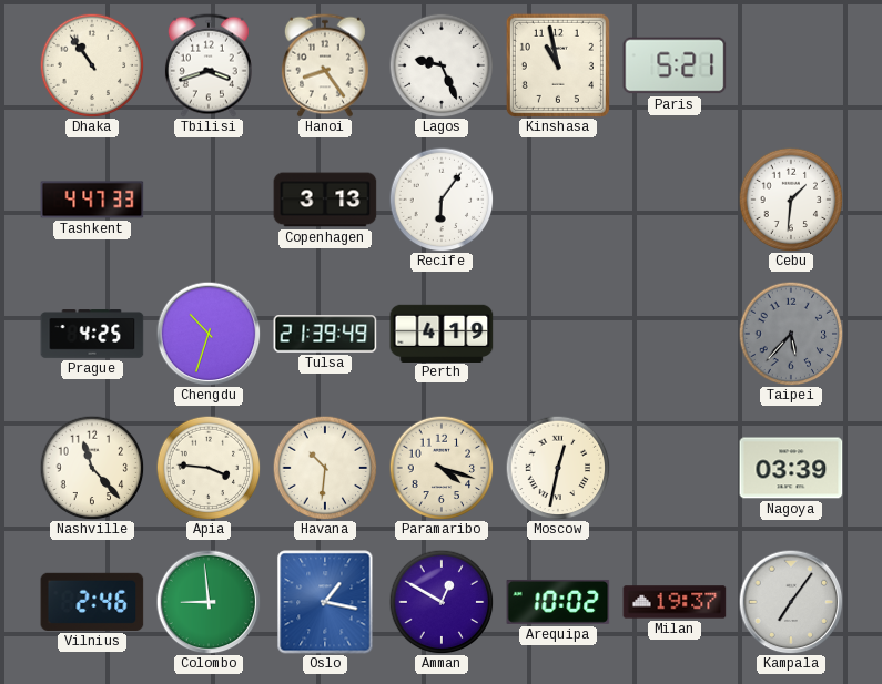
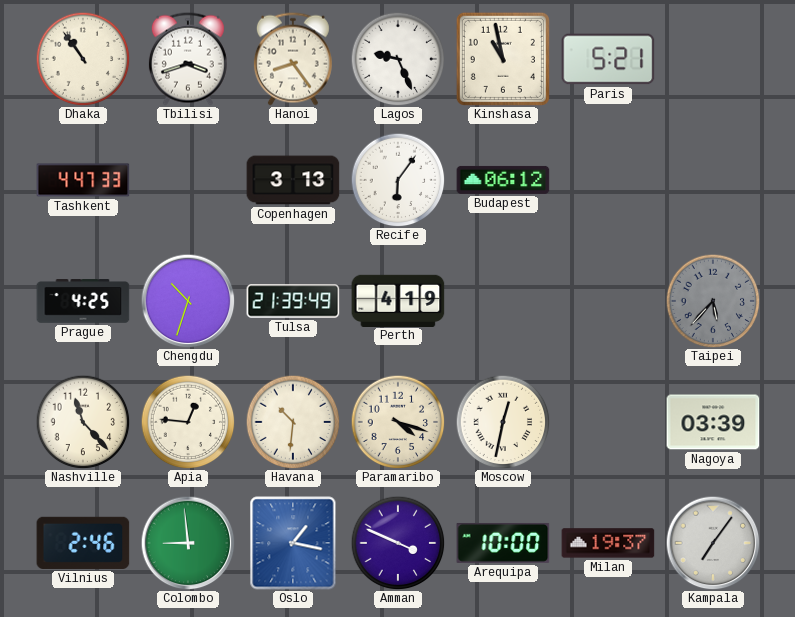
Budapest: none -> 06:12 (503, 180)
Cebu: 1:31 -> none (791, 200)
Apia: 3:46 -> 12:46 (188, 422)
Amman: 12:50 -> 3:49 (398, 543)
Arequipa: 10:02 -> 10:00 (503, 543)
